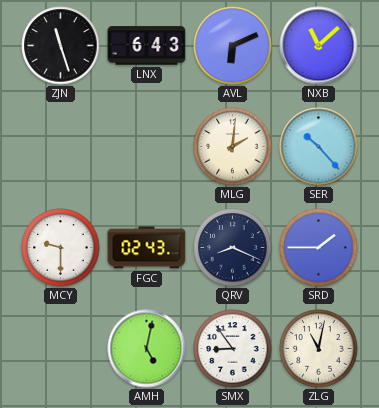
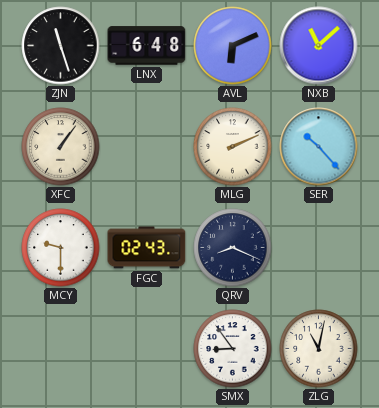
LNX: 6:43 -> 6:48 (147, 46)
XFC: none -> 1:06 (61, 147)
MLG: 2:01 -> 2:11 (233, 147)
SRD: 1:45 -> none (319, 248)
AMH: 5:02 -> none (147, 349)
